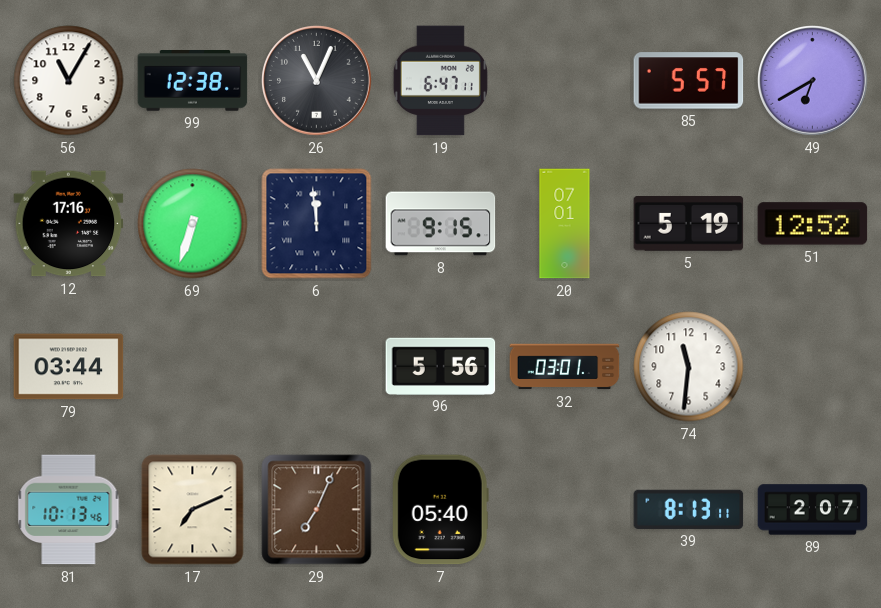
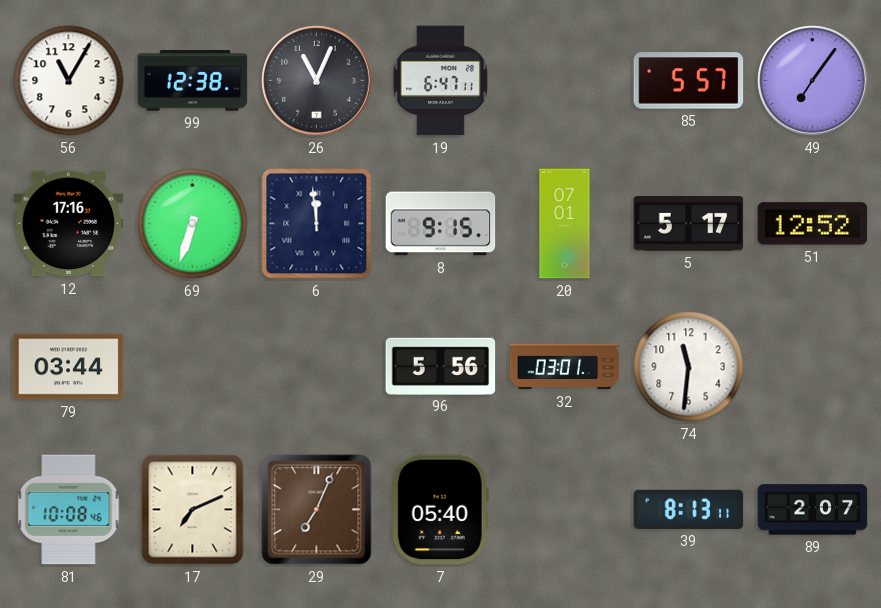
49: 6:40 -> 7:06 (813, 81)
5: 5:19 -> 5:17 (689, 224)
81: 10:13 -> 10:08 (69, 510)
